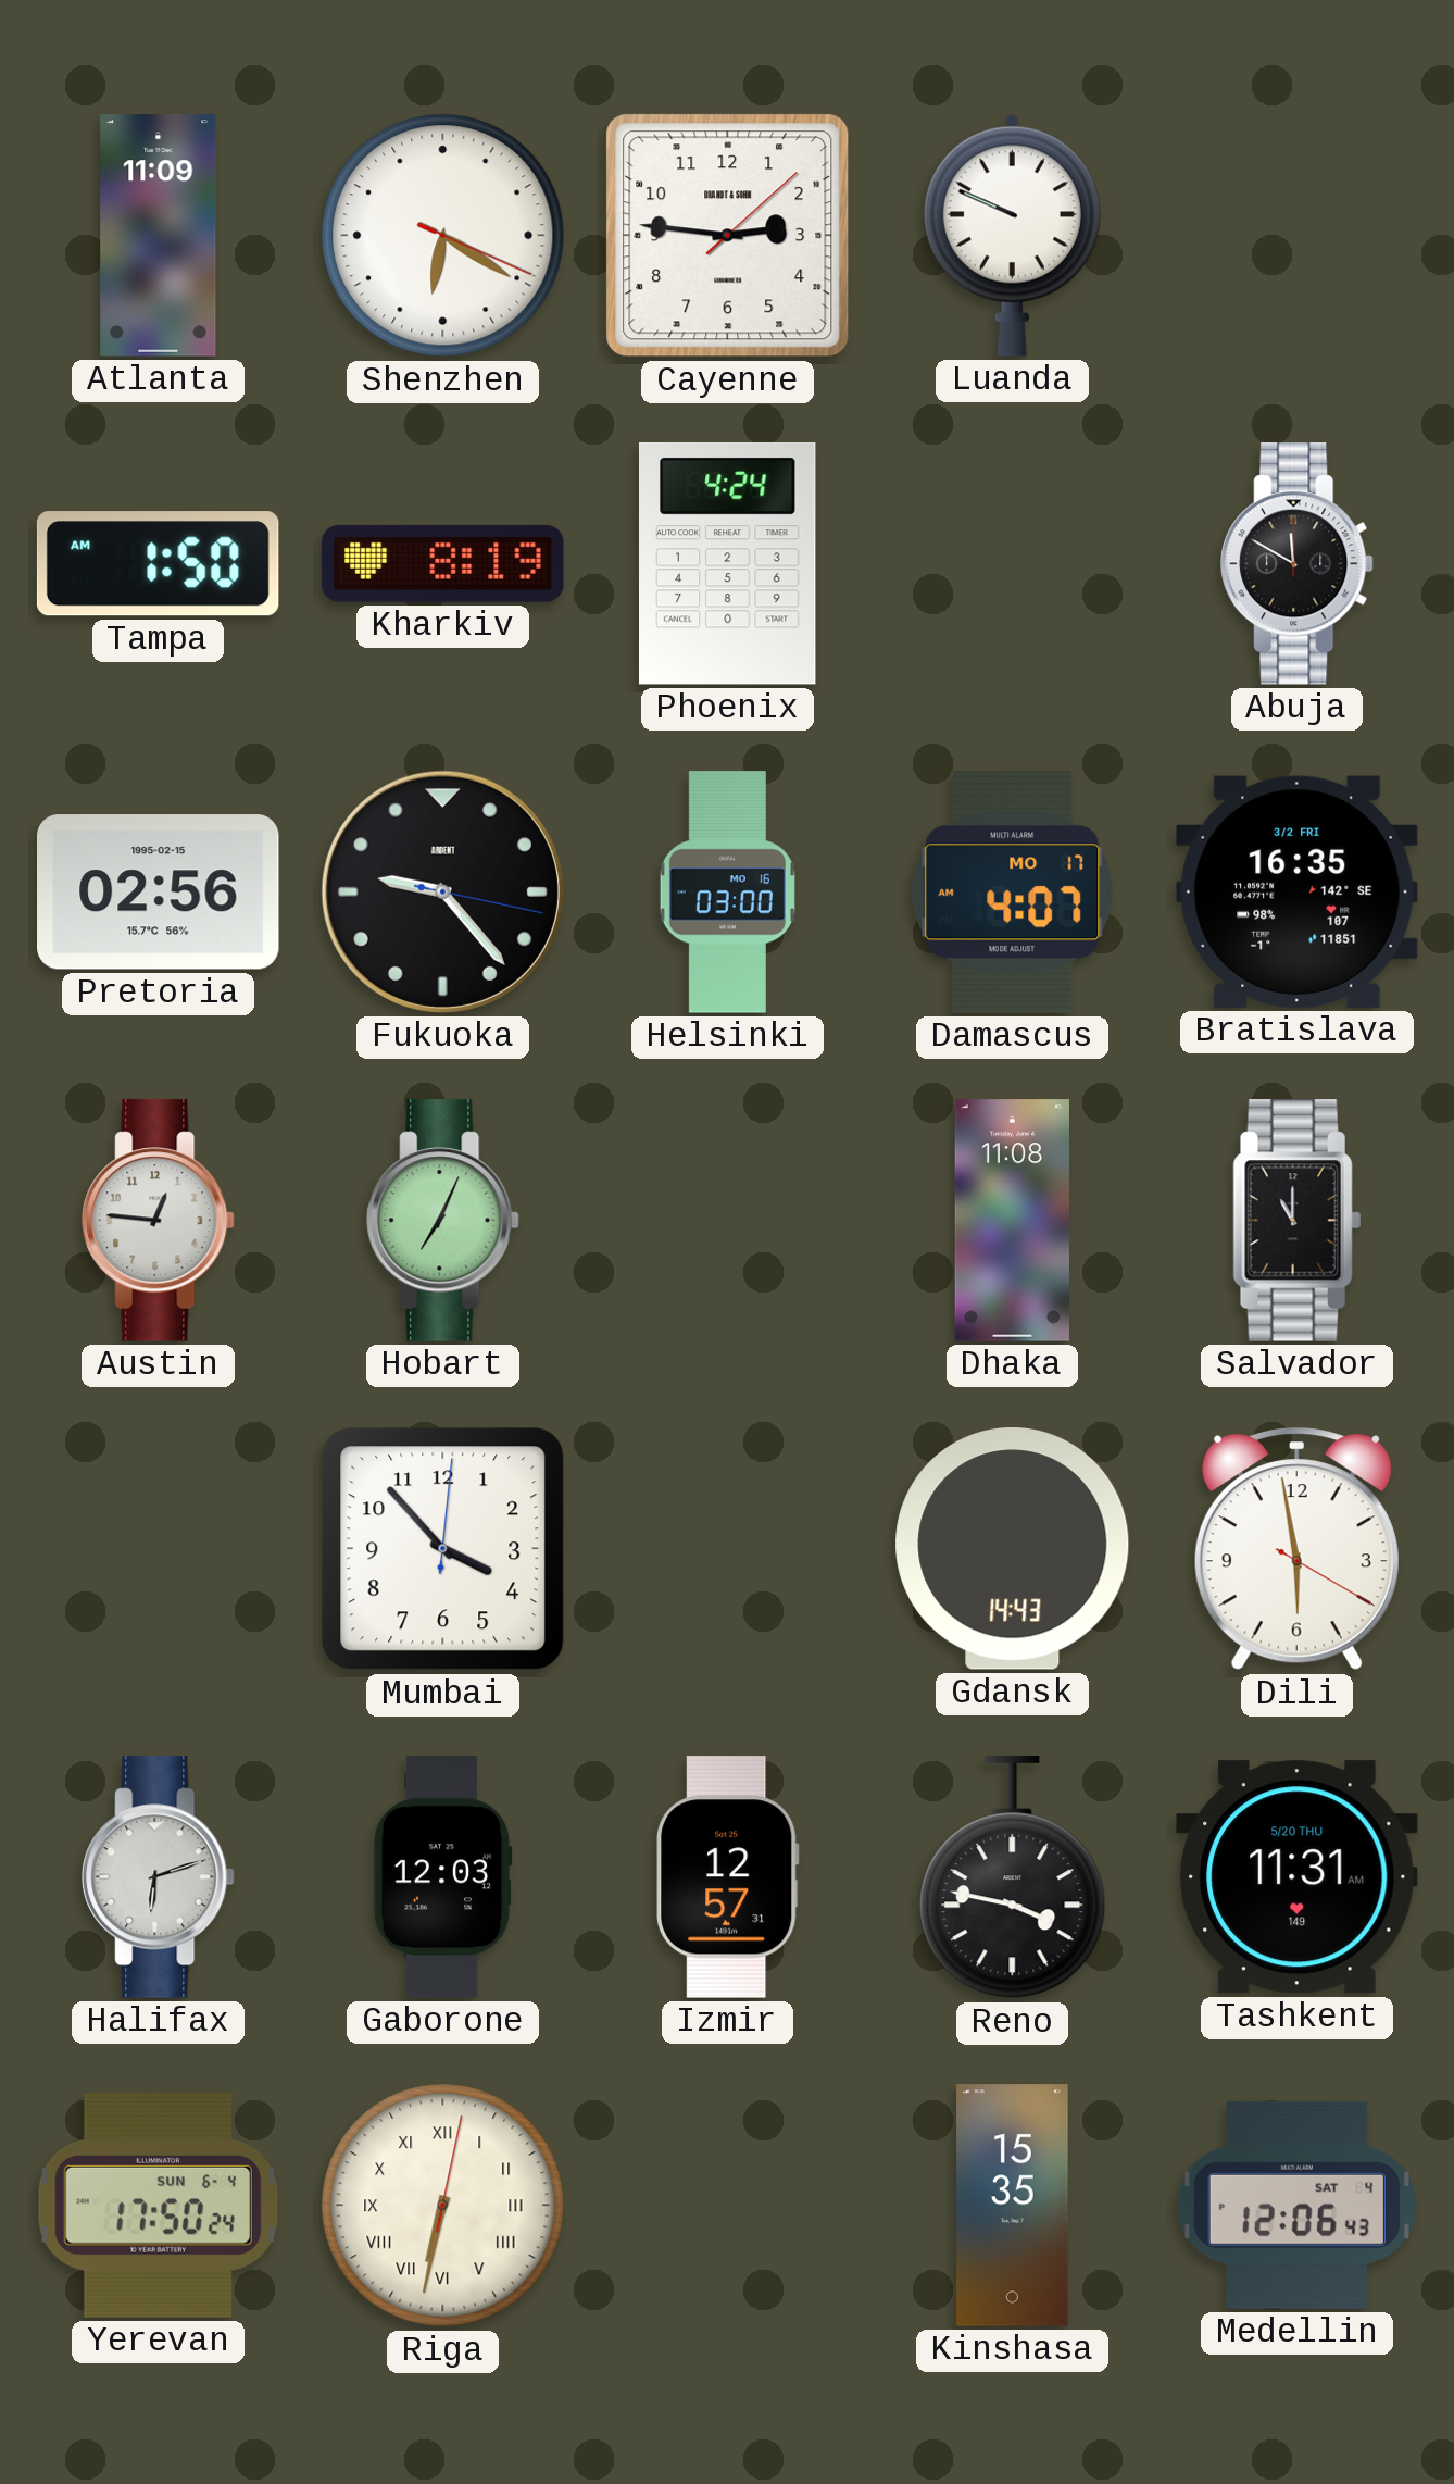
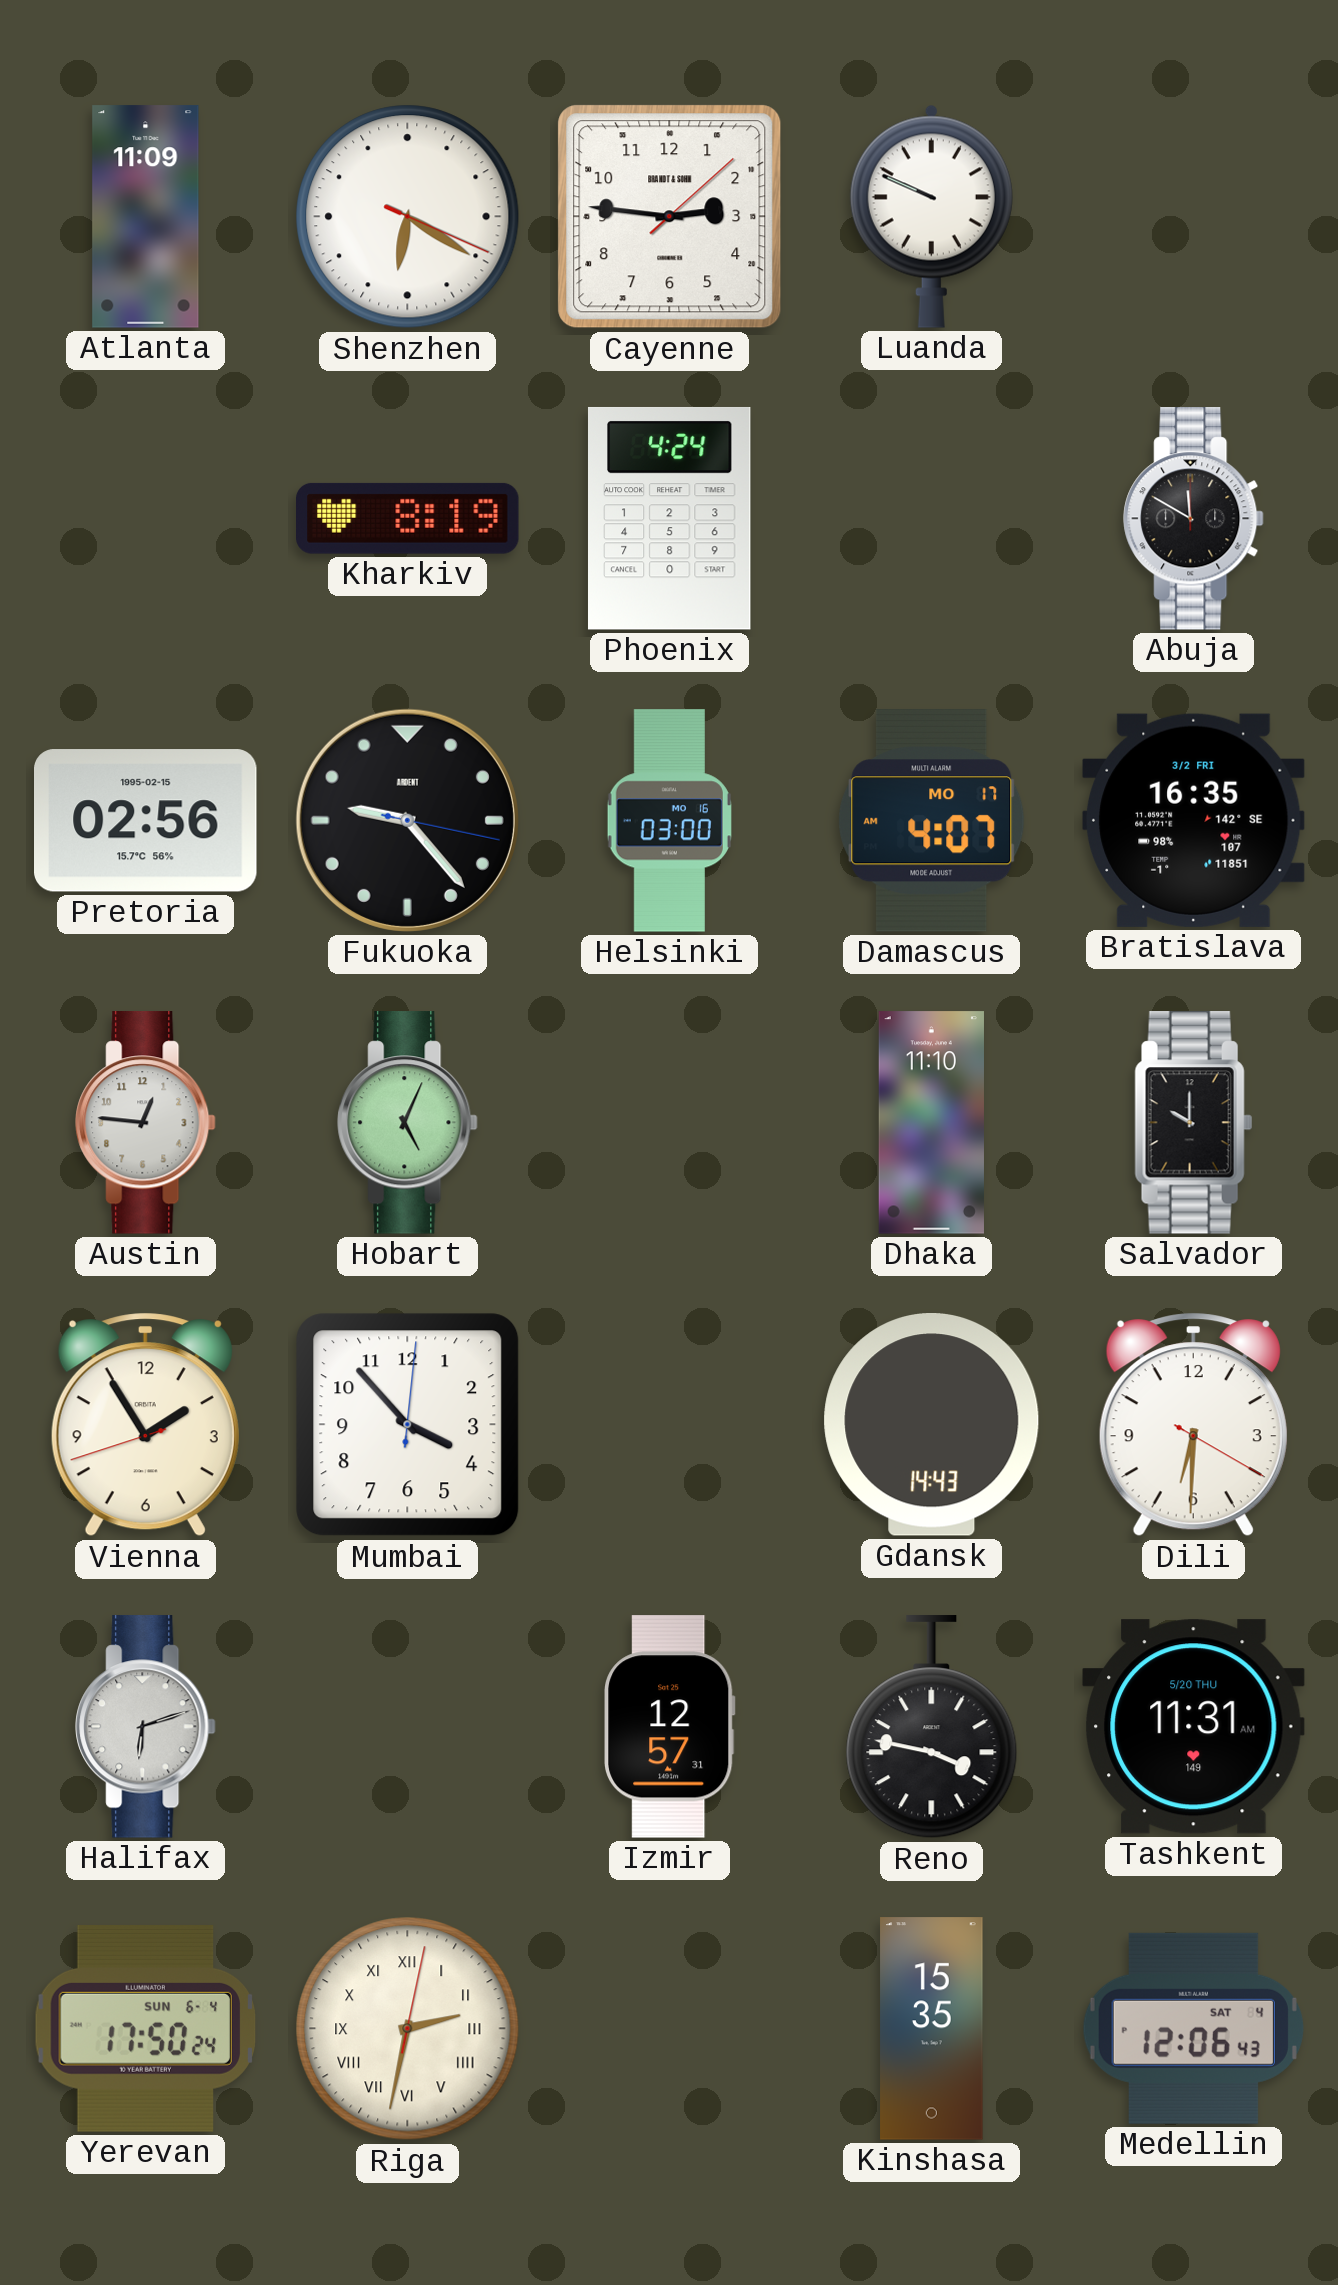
Tampa: 1:50 -> none (158, 564)
Hobart: 7:04 -> 5:04 (408, 1123)
Dhaka: 11:08 -> 11:10 (931, 1123)
Salvador: 11:00 -> 10:00 (1194, 1123)
Vienna: none -> 1:54 (145, 1425)
Dili: 5:58 -> 6:30 (1193, 1425)
Gaborone: 12:03 -> none (442, 1877)
Riga: 6:32 -> 2:32 (408, 2029)
